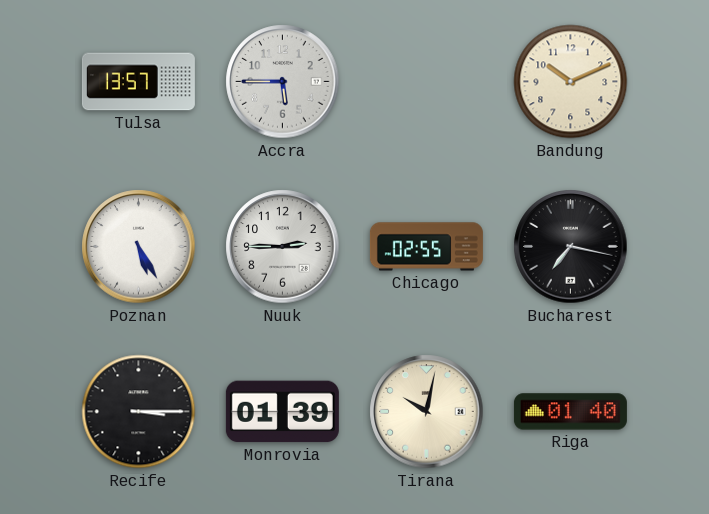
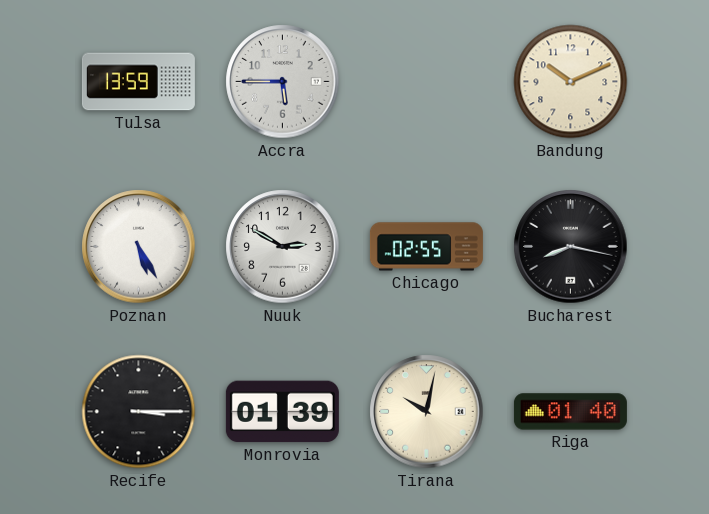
Tulsa: 13:57 -> 13:59 (138, 82)
Nuuk: 2:45 -> 2:50 (283, 247)
Bucharest: 7:17 -> 8:17 (571, 247)
